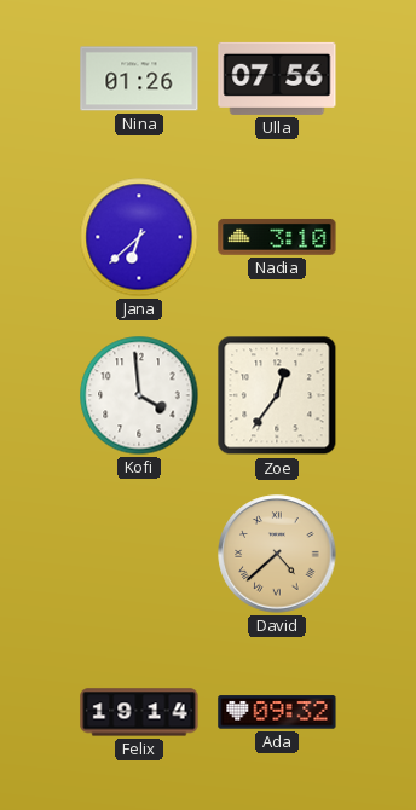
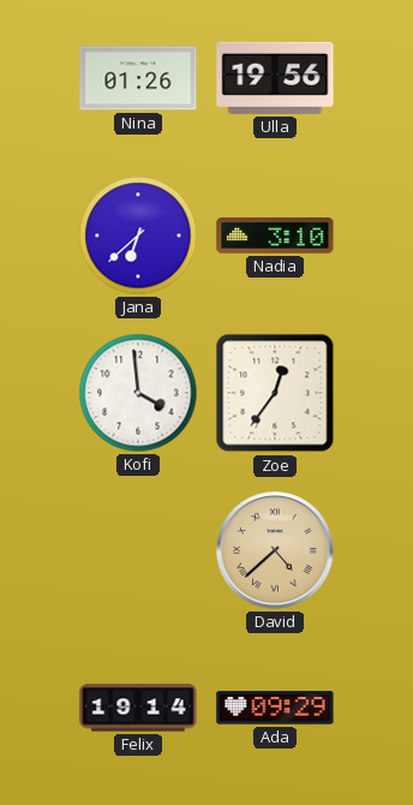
Ulla: 07:56 -> 19:56 (275, 78)
Ada: 09:32 -> 09:29 (275, 708)
